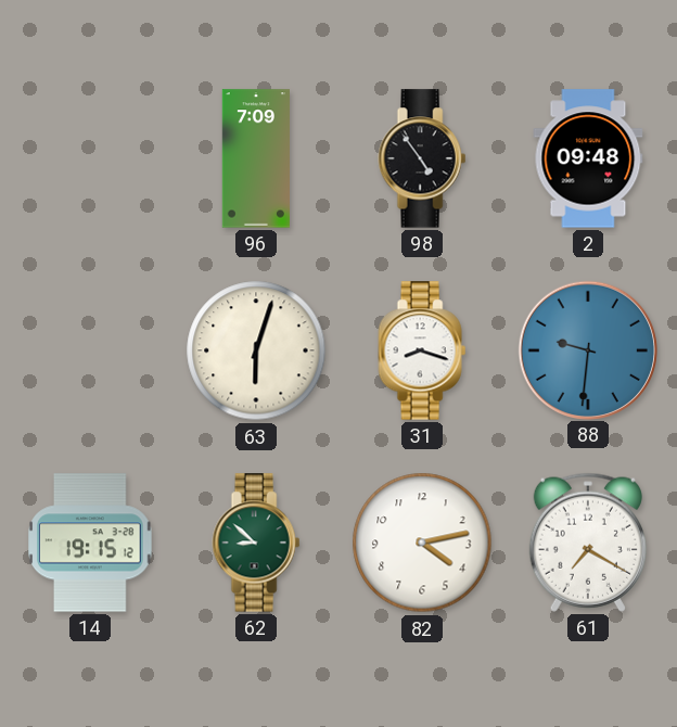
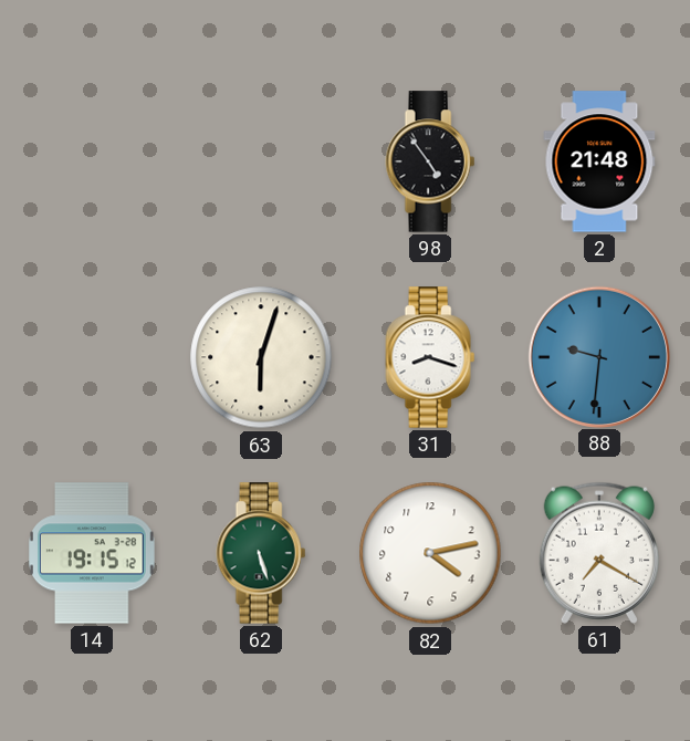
96: 7:09 -> none (255, 158)
2: 09:48 -> 21:48 (599, 161)
62: 8:52 -> 5:27 (261, 553)
